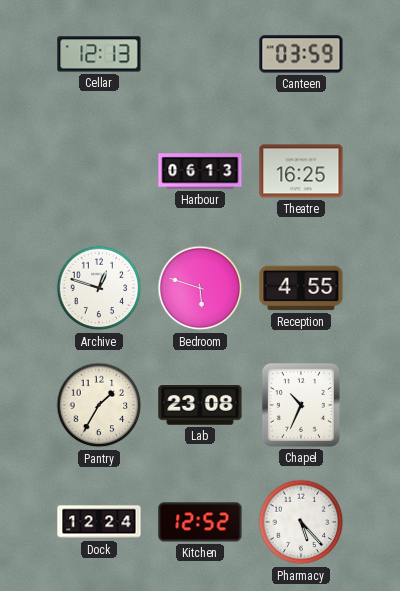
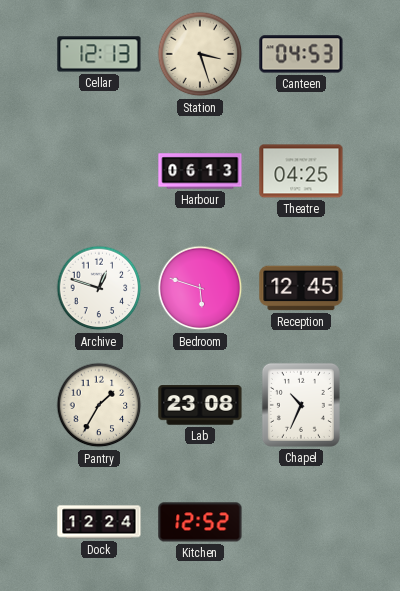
Station: none -> 3:27 (200, 54)
Canteen: 03:59 -> 04:53 (301, 54)
Theatre: 16:25 -> 04:25 (301, 171)
Reception: 4:55 -> 12:45 (301, 288)
Pharmacy: 5:23 -> none (301, 522)
